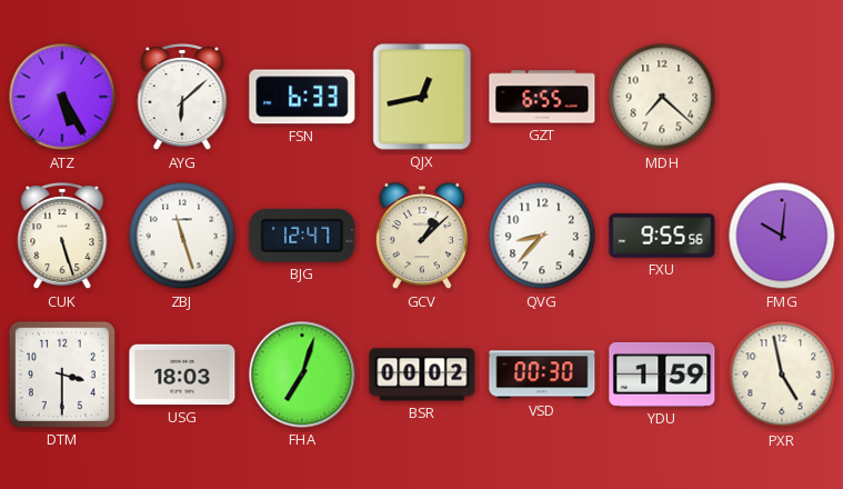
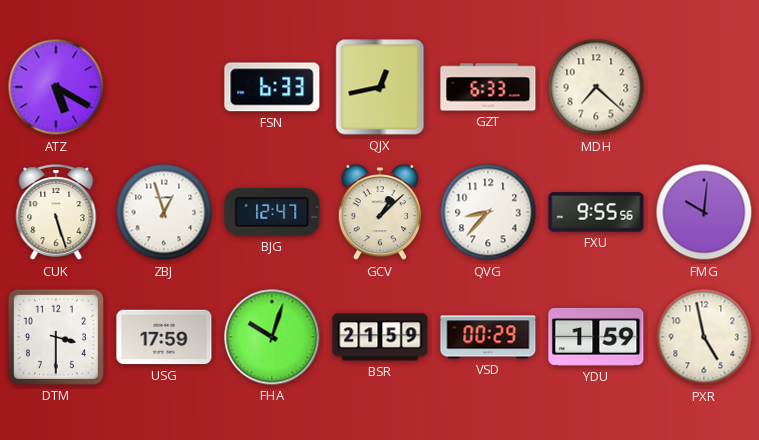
ATZ: 5:25 -> 5:20 (56, 87)
AYG: 6:08 -> none (182, 98)
GZT: 6:55 -> 6:33 (488, 87)
ZBJ: 11:27 -> 12:57 (164, 212)
USG: 18:03 -> 17:59 (164, 337)
FHA: 7:03 -> 10:03 (272, 337)
BSR: 00:02 -> 21:59 (380, 337)
VSD: 00:30 -> 00:29 (488, 337)
